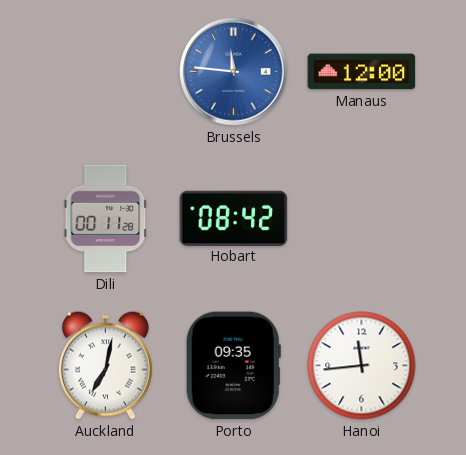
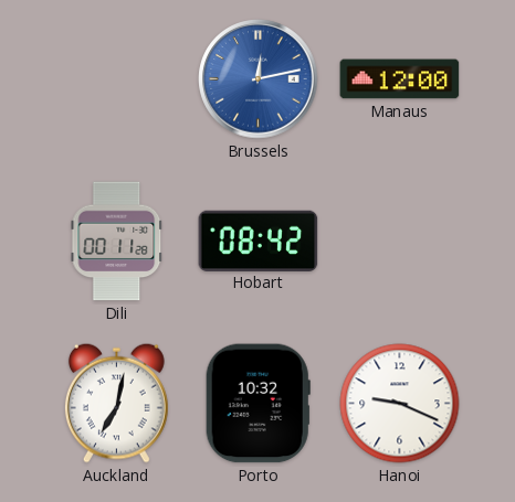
Brussels: 11:46 -> 12:13 (259, 79)
Porto: 09:35 -> 10:32 (257, 404)
Hanoi: 11:44 -> 9:19 (400, 404)
